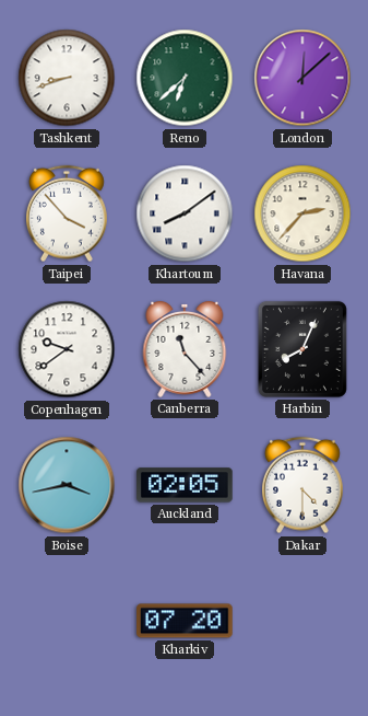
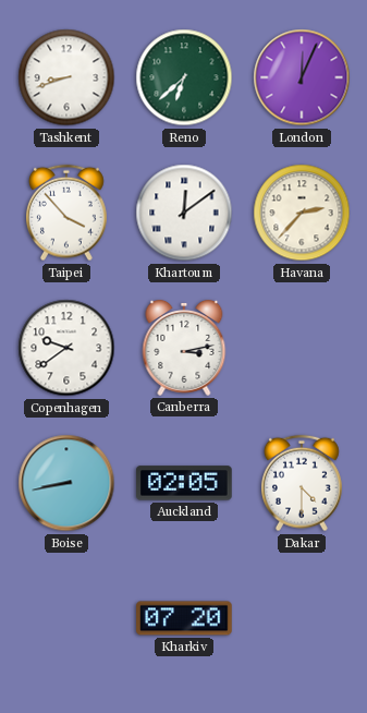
London: 12:08 -> 12:04 (302, 77)
Khartoum: 8:09 -> 12:09 (184, 213)
Canberra: 11:23 -> 3:13 (184, 348)
Harbin: 8:04 -> none (302, 349)
Boise: 3:43 -> 8:43 (66, 483)
